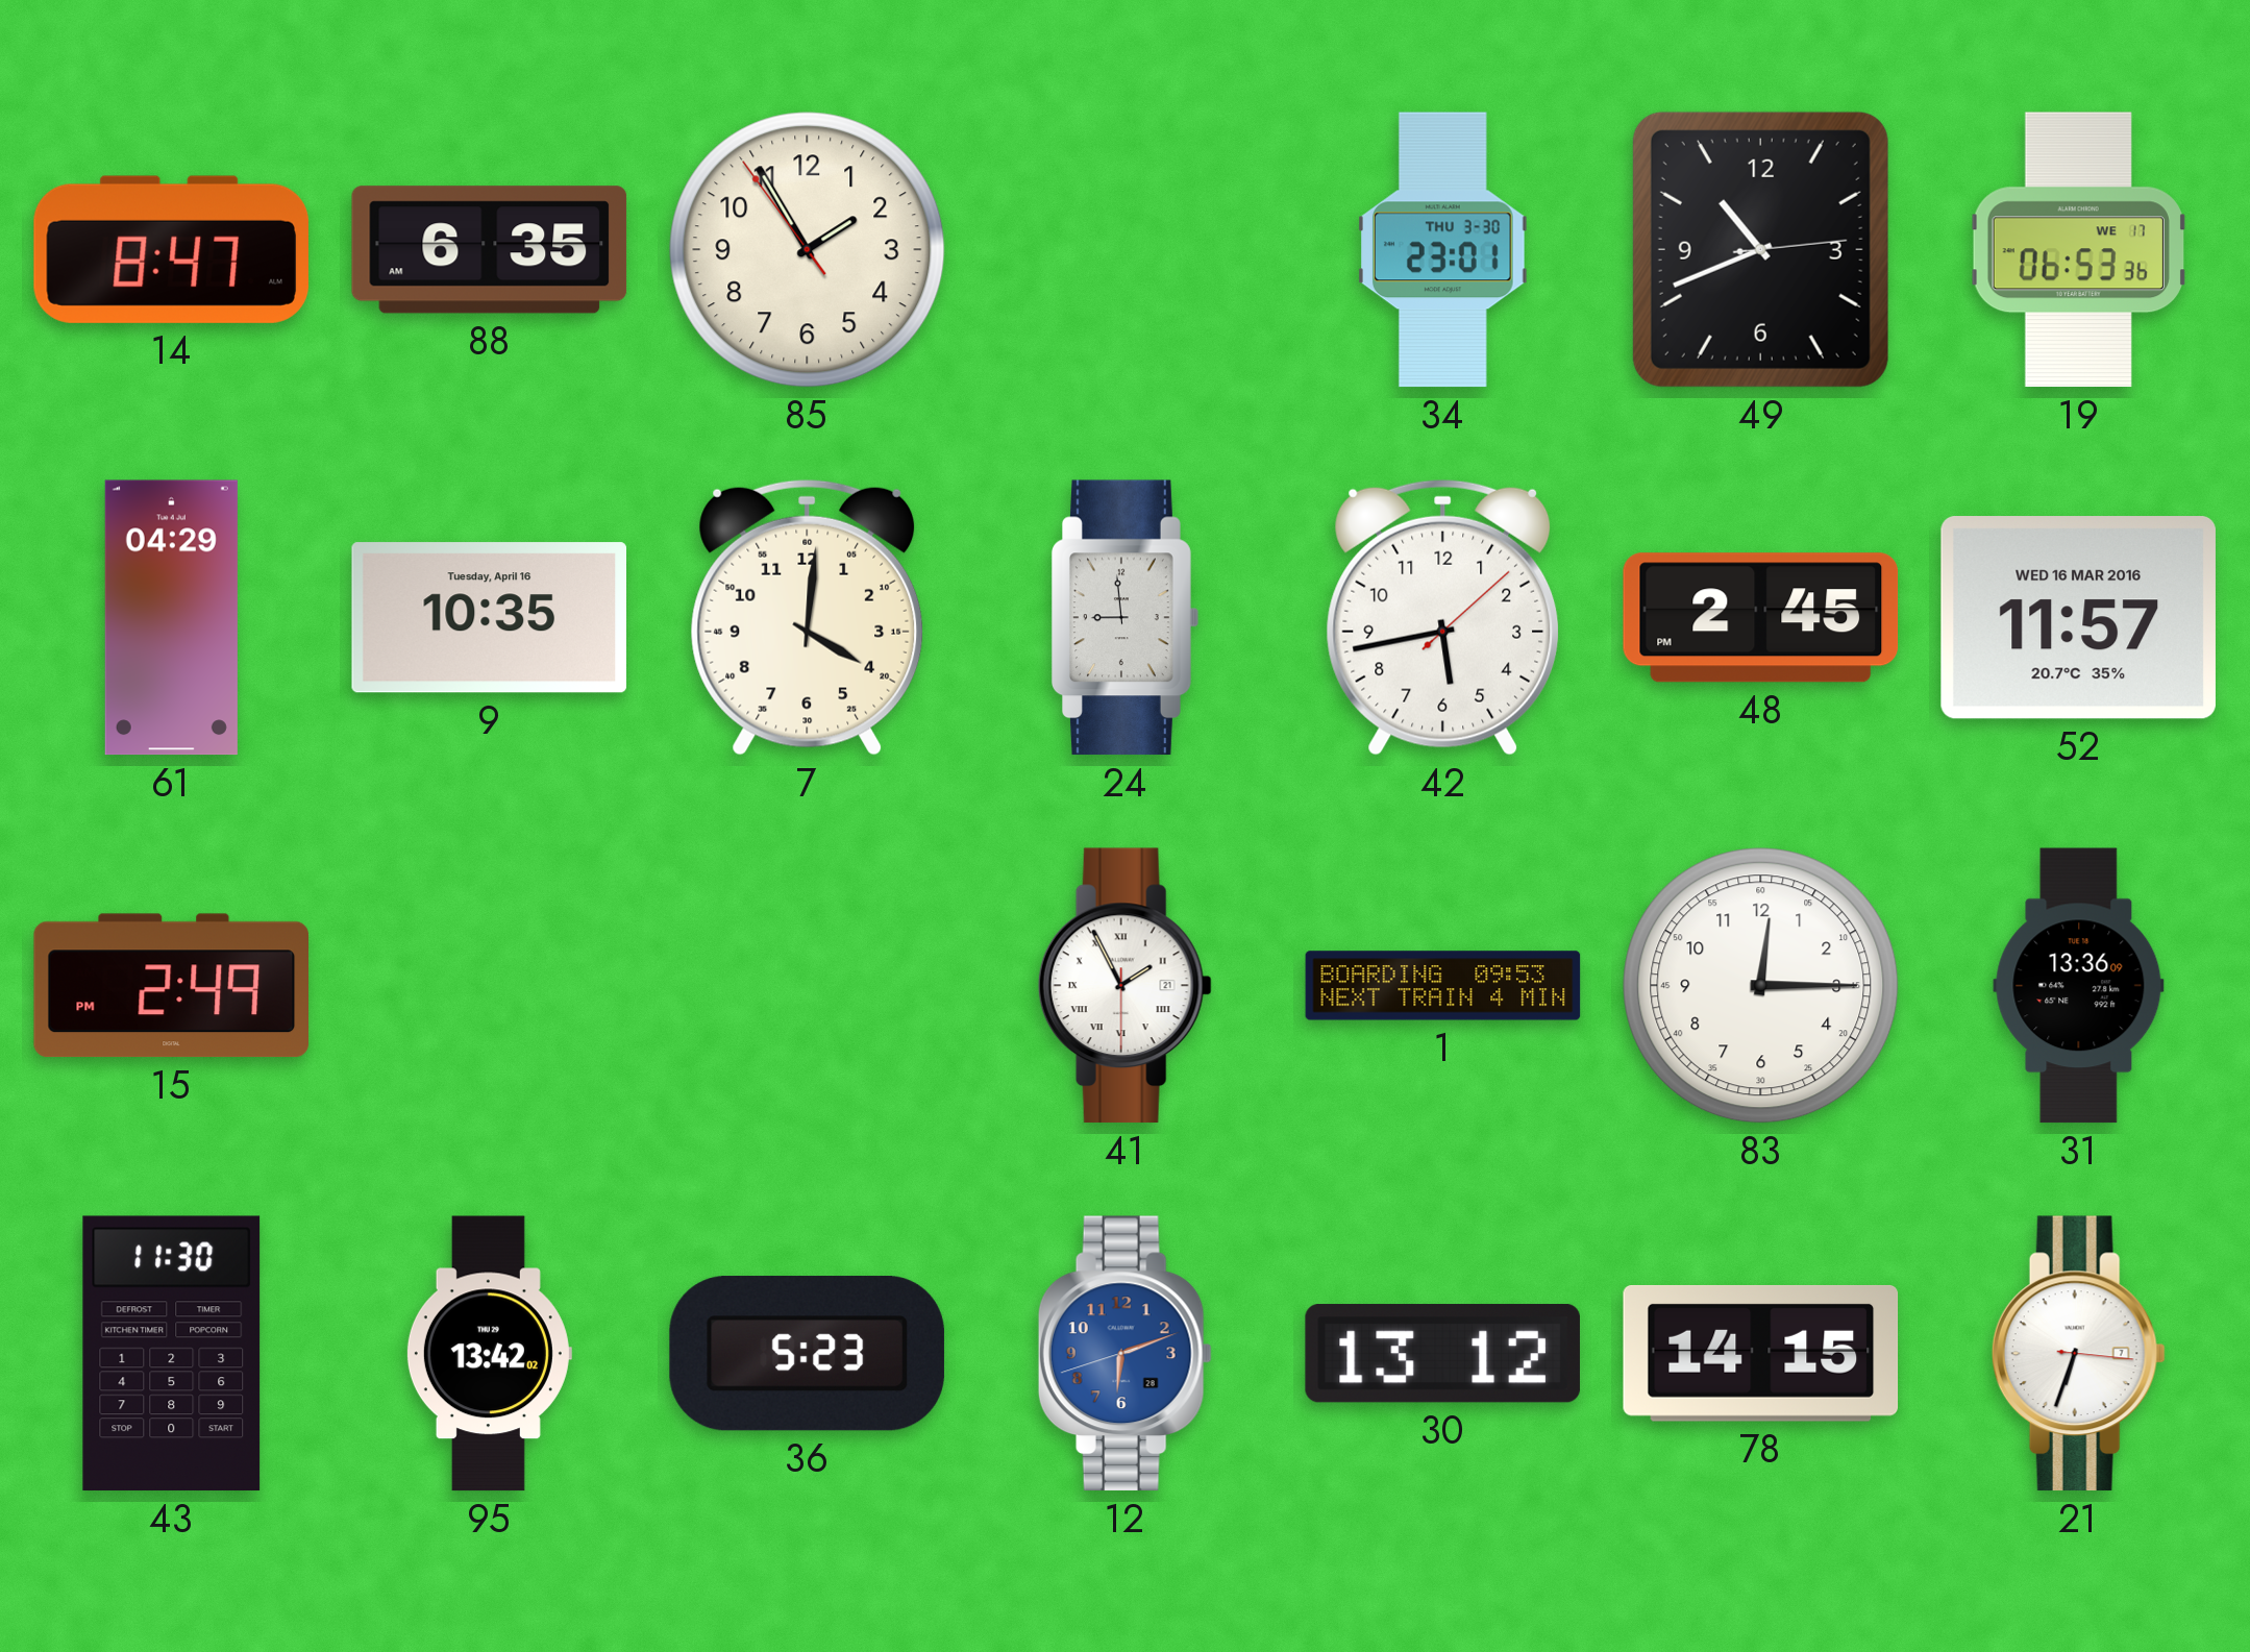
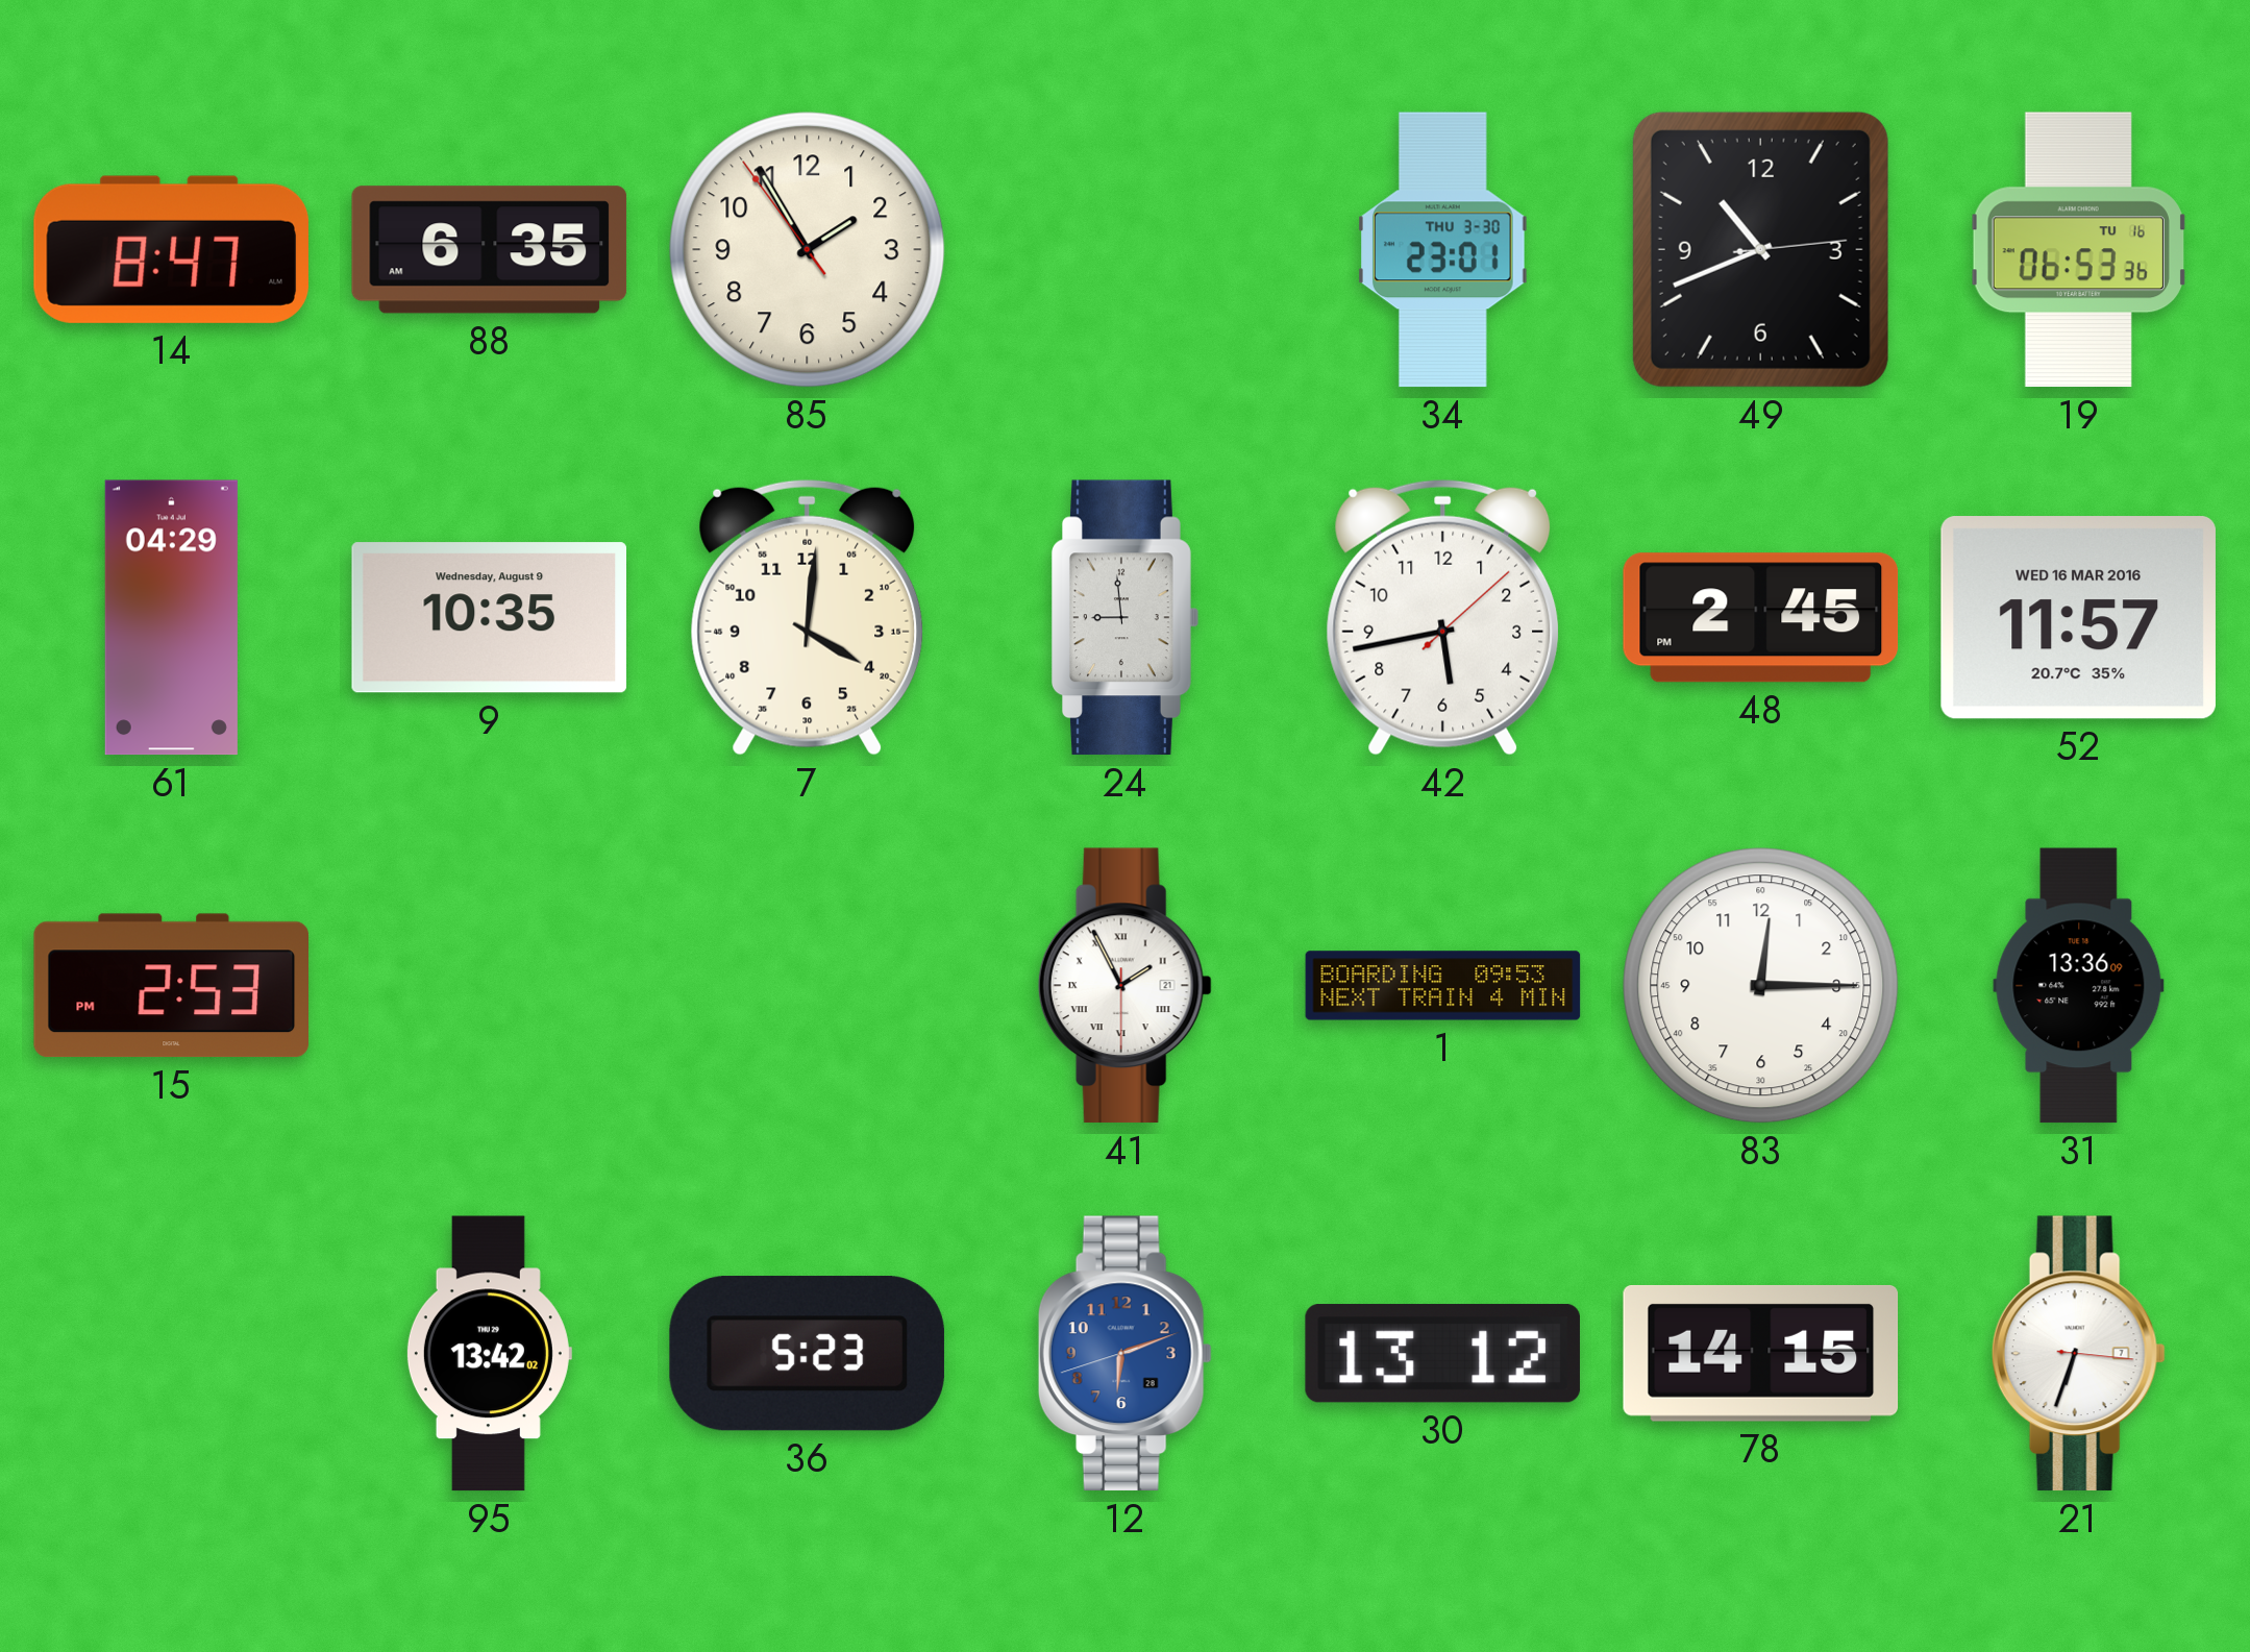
19 date: WE 17 -> TU 16 (2078, 250)
9 date: Tuesday, April 16 -> Wednesday, August 9 (489, 618)
15: 2:49 -> 2:53 (171, 986)
43: 11:30 -> none (172, 1354)
